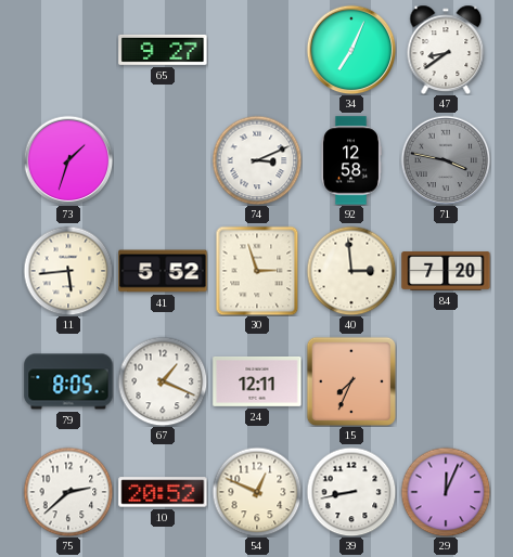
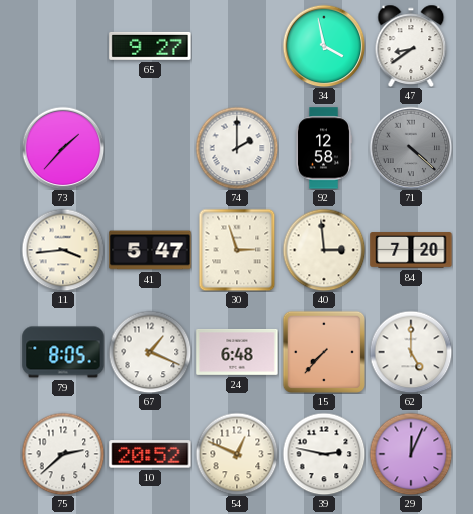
34: 7:04 -> 3:58 (324, 46)
73: 1:33 -> 1:37 (63, 148)
74: 3:11 -> 2:00 (237, 148)
71: 3:47 -> 4:22 (411, 148)
11: 5:44 -> 3:44 (63, 250)
41: 5:52 -> 5:47 (150, 250)
24: 12:11 -> 6:48 (237, 352)
15: 7:34 -> 7:37 (323, 351)
62: none -> 5:00 (411, 352)
39: 8:43 -> 2:47 (324, 454)
